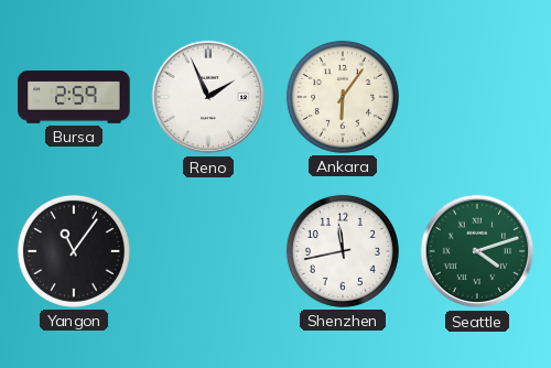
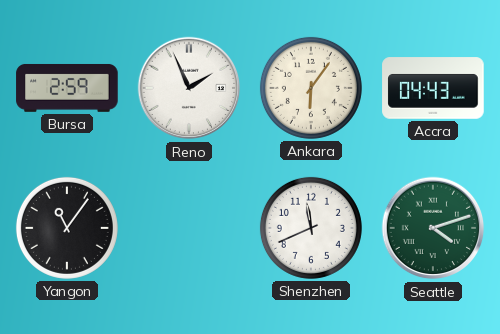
Accra: none -> 04:43 (433, 88)
Shenzhen: 11:43 -> 11:41 (311, 228)
